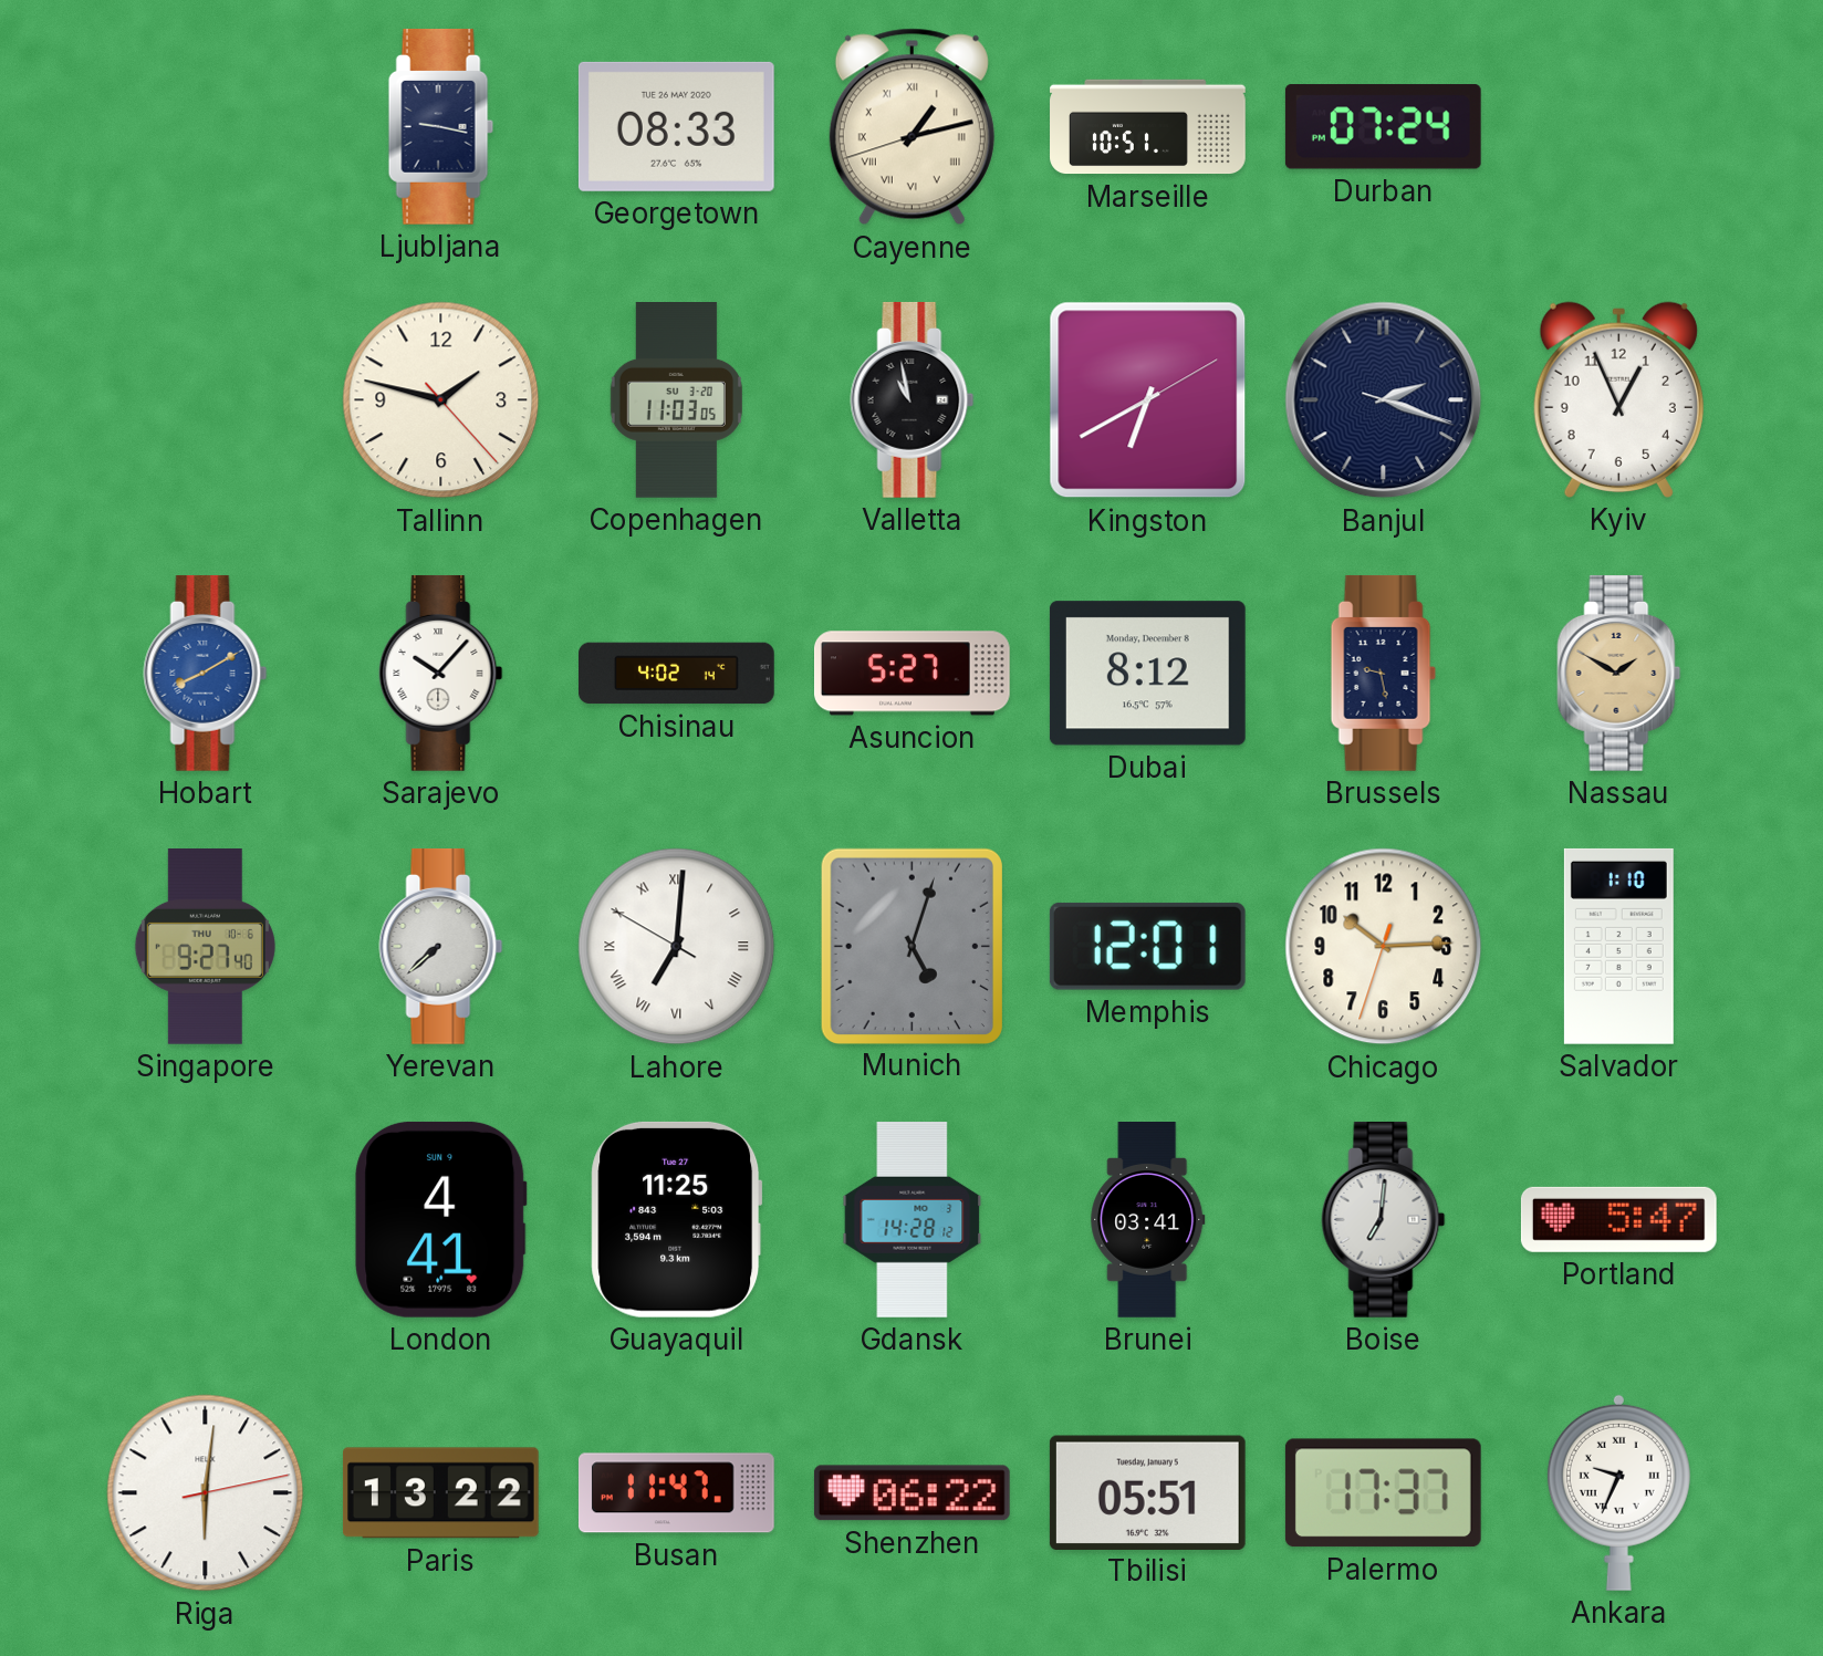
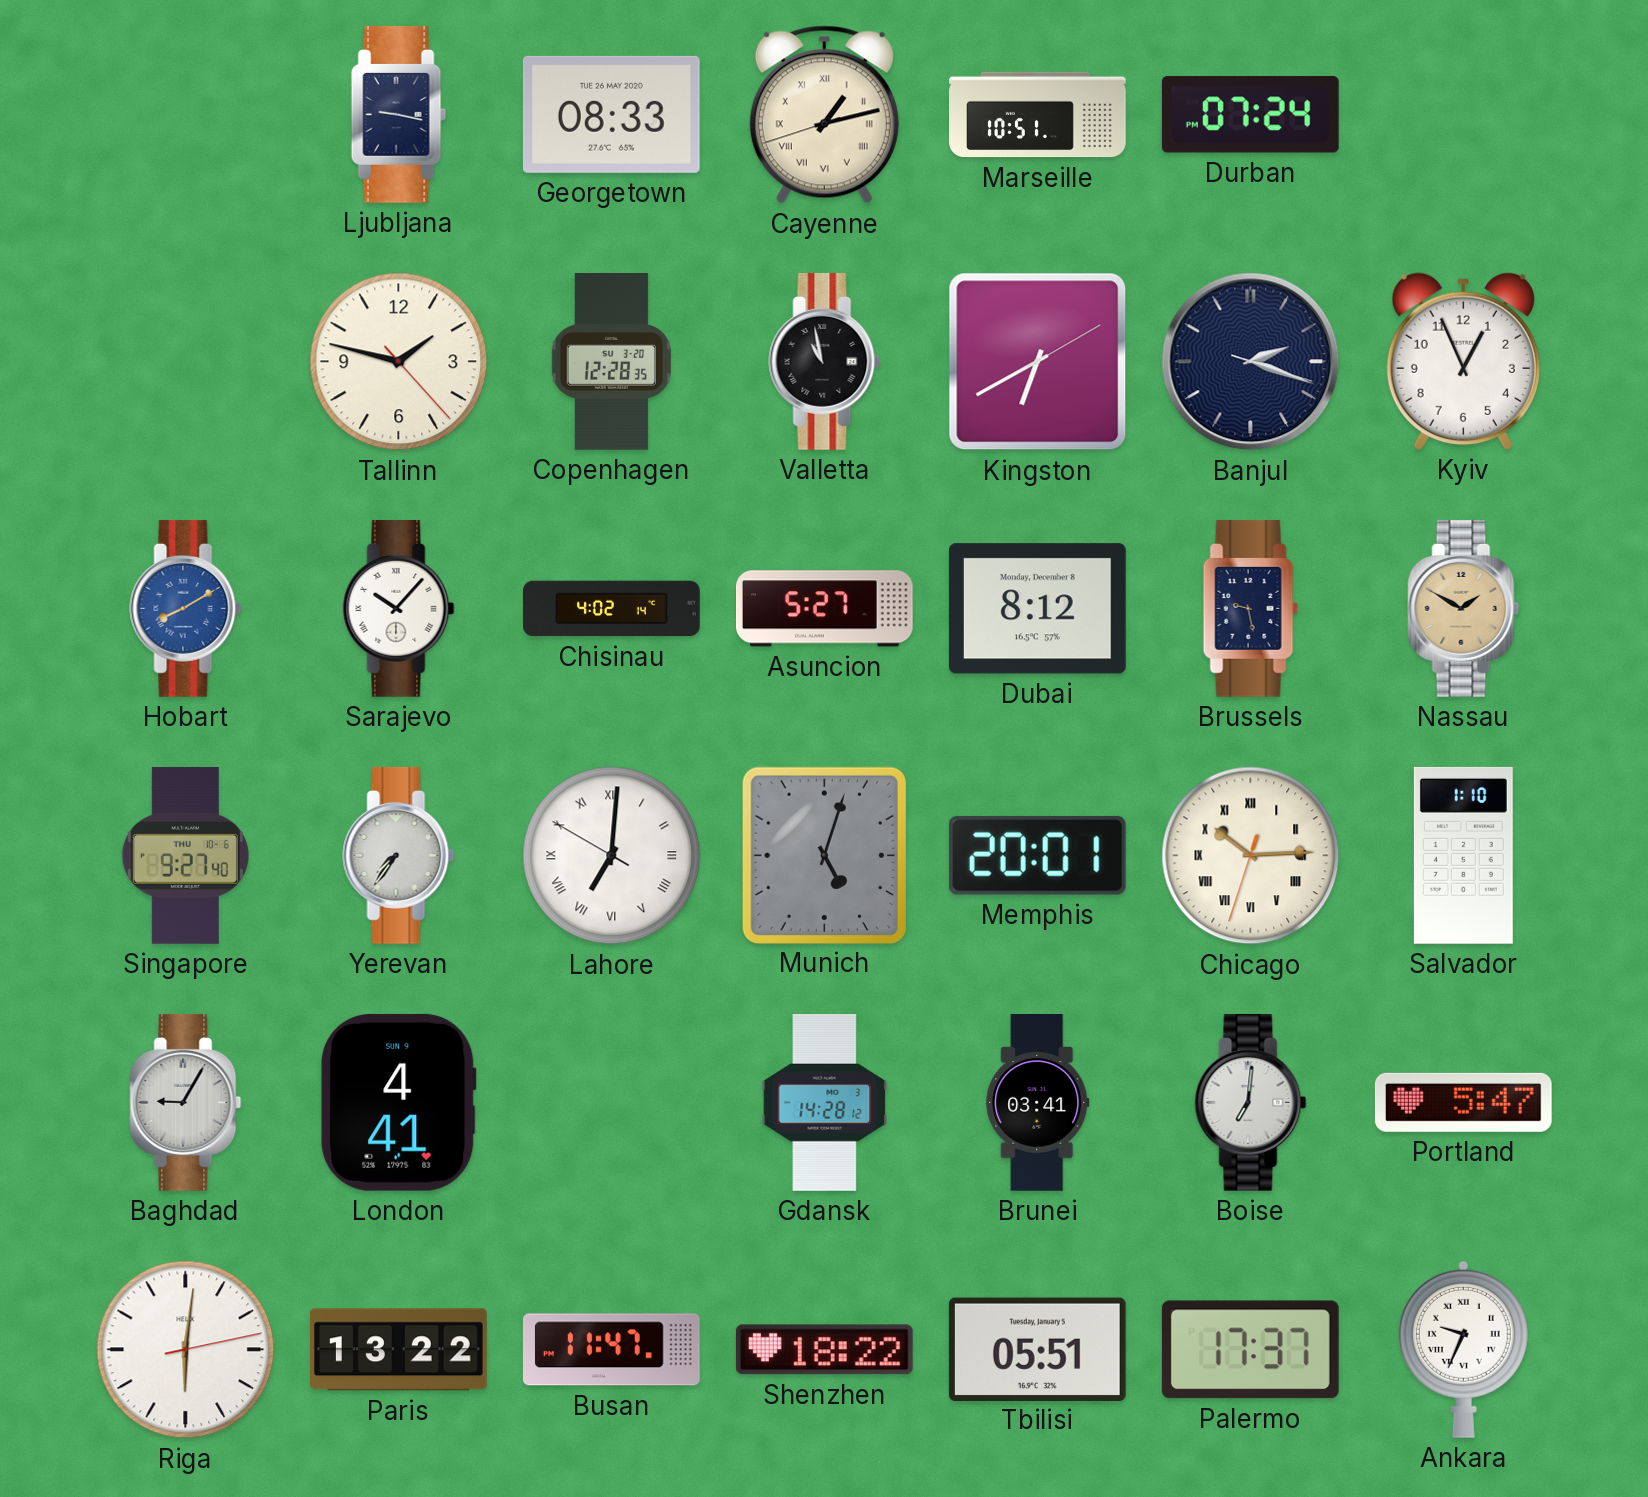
Copenhagen: 11:03 -> 12:28 (611, 362)
Yerevan: 7:38 -> 7:36 (399, 855)
Memphis: 12:01 -> 20:01 (1037, 855)
Chicago numerals: Arabic -> Roman (1251, 856)
Baghdad: none -> 9:05 (186, 1102)
Guayaquil: 11:25 -> none (677, 1219)
Shenzhen: 06:22 -> 18:22 (824, 1350)
